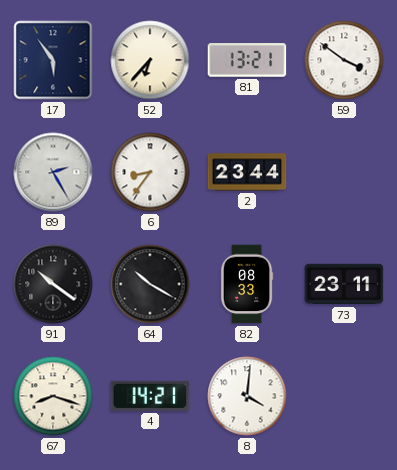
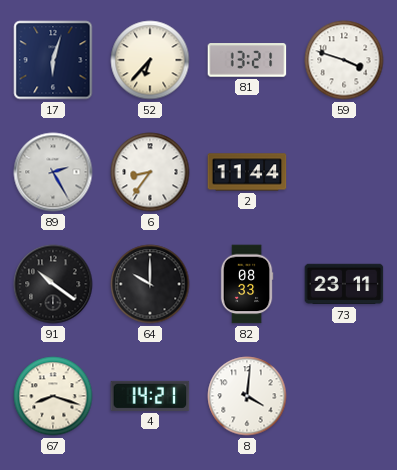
17: 5:54 -> 6:03 (53, 60)
59: 3:51 -> 3:48 (344, 60)
2: 23:44 -> 11:44 (247, 172)
64: 10:20 -> 10:00 (150, 284)
